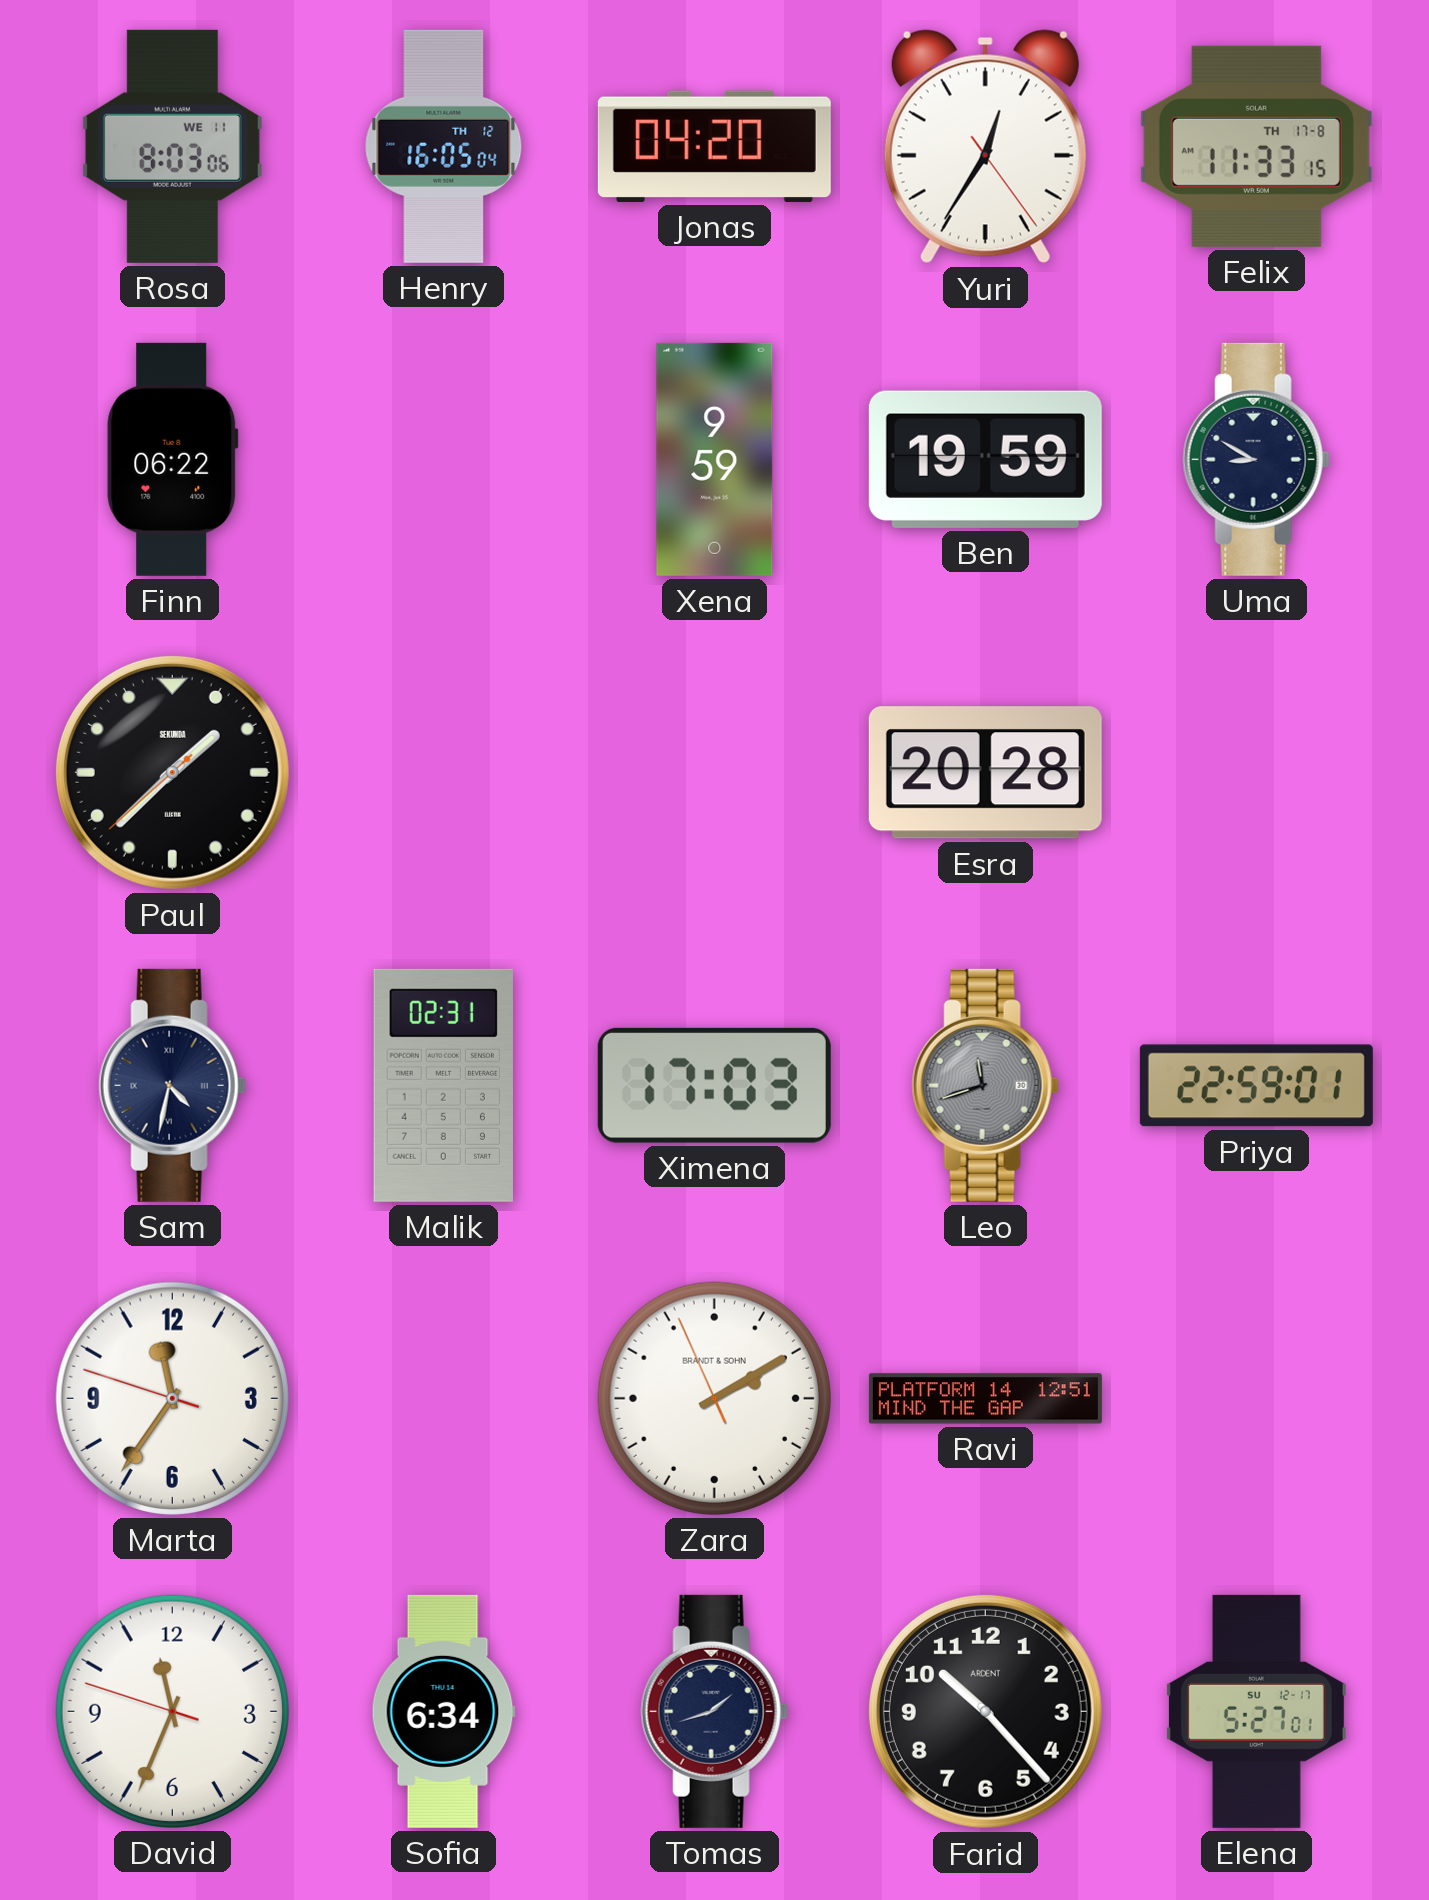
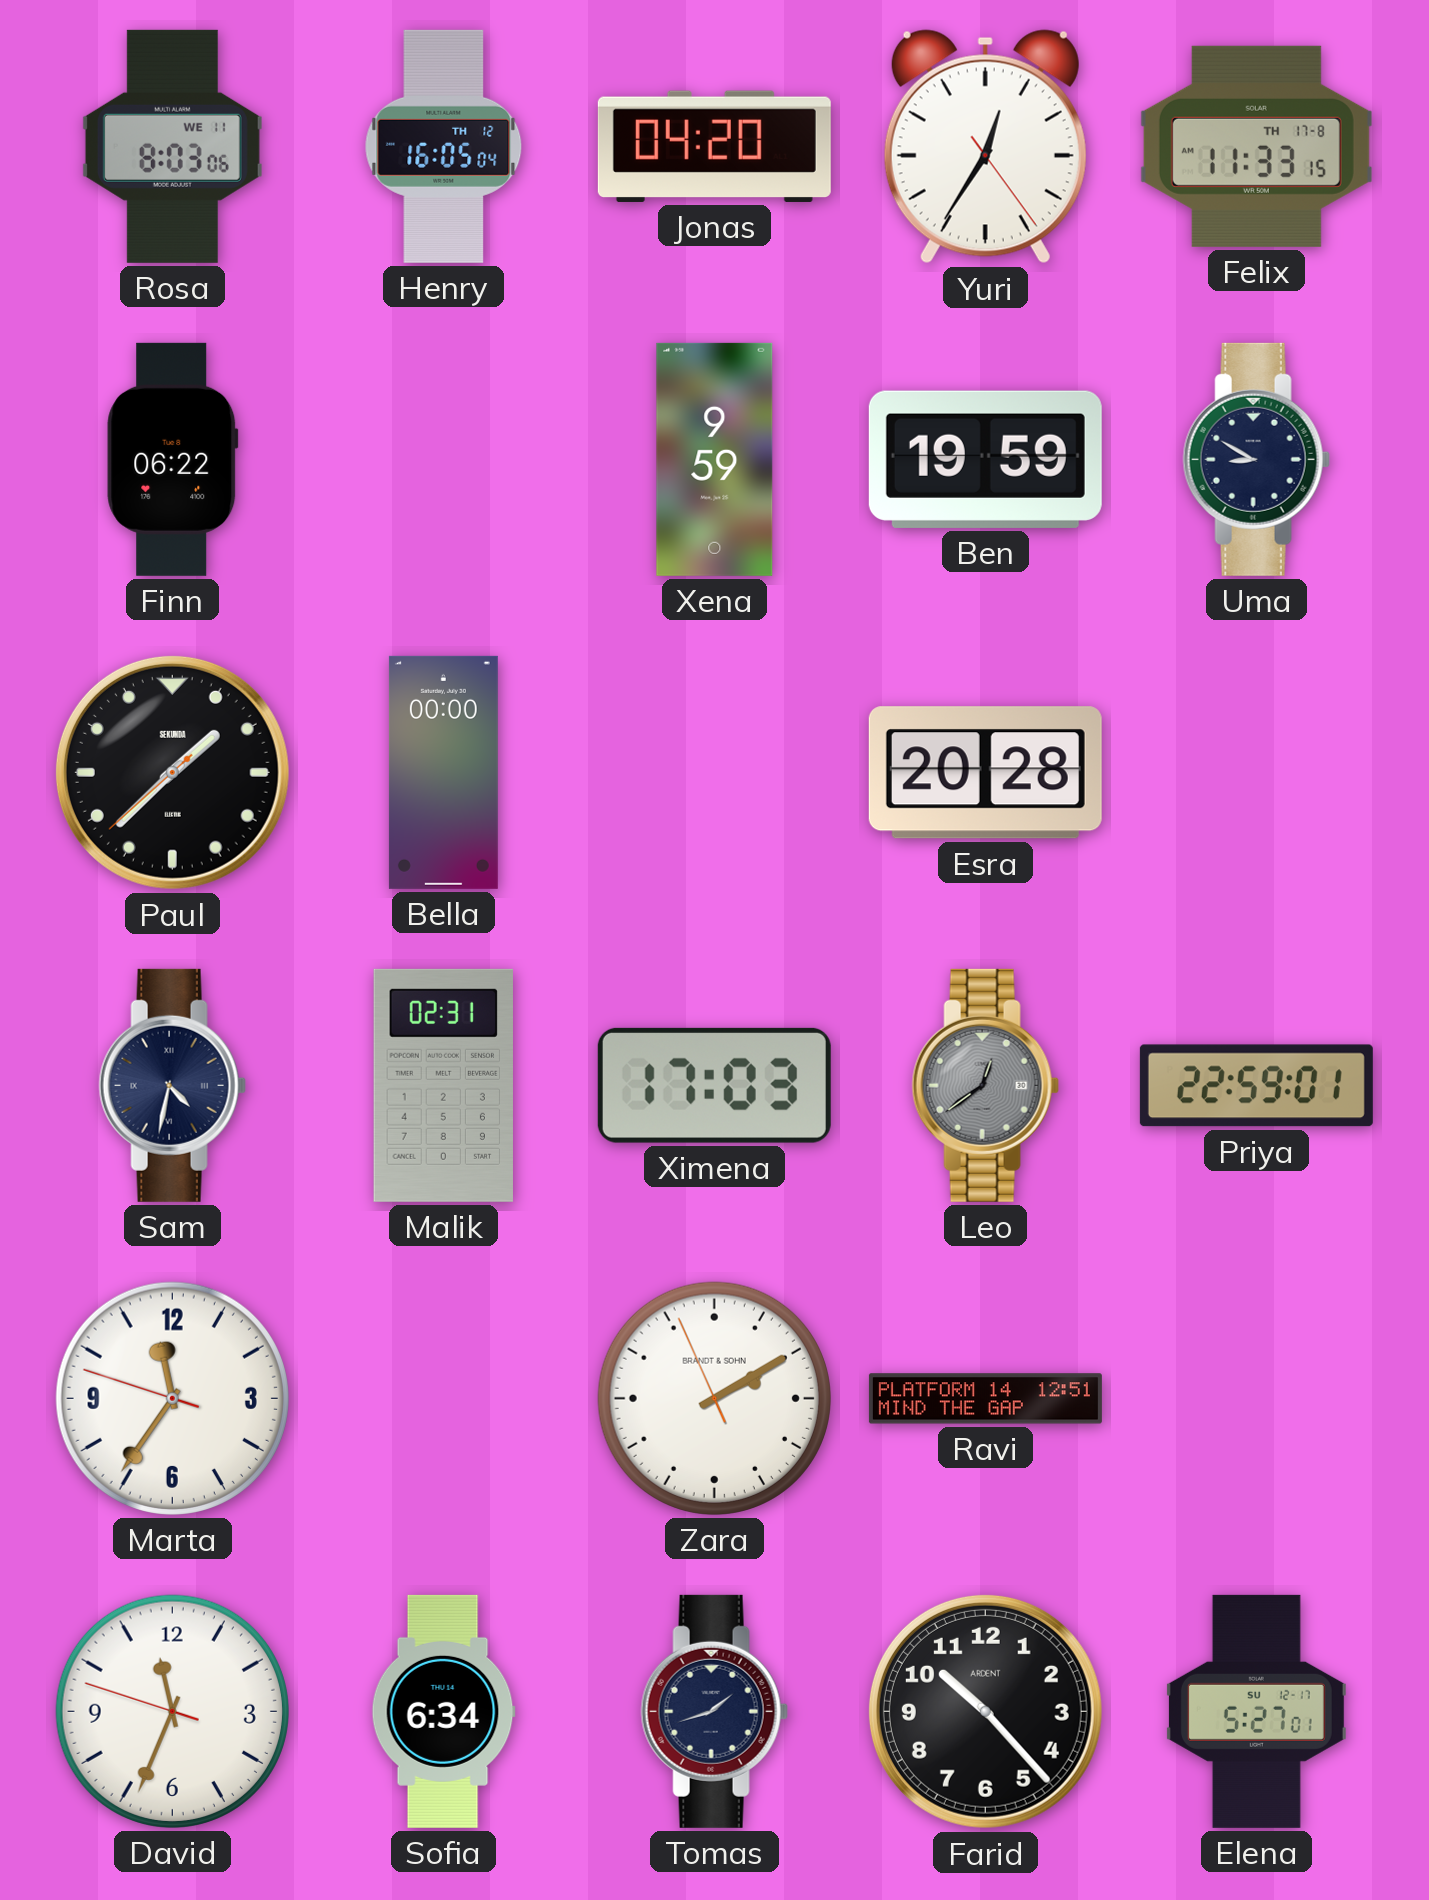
Bella: none -> 00:00 (443, 772)
Leo: 11:42 -> 12:39 (985, 1085)
